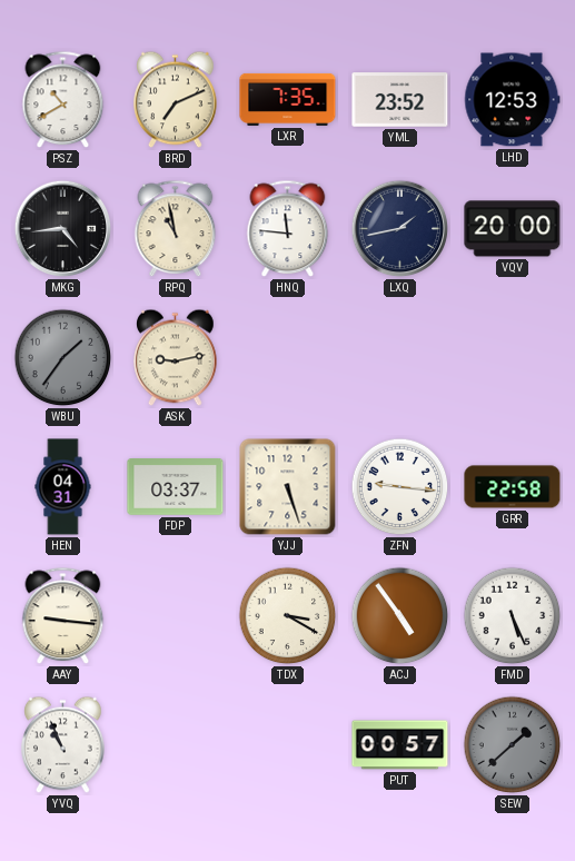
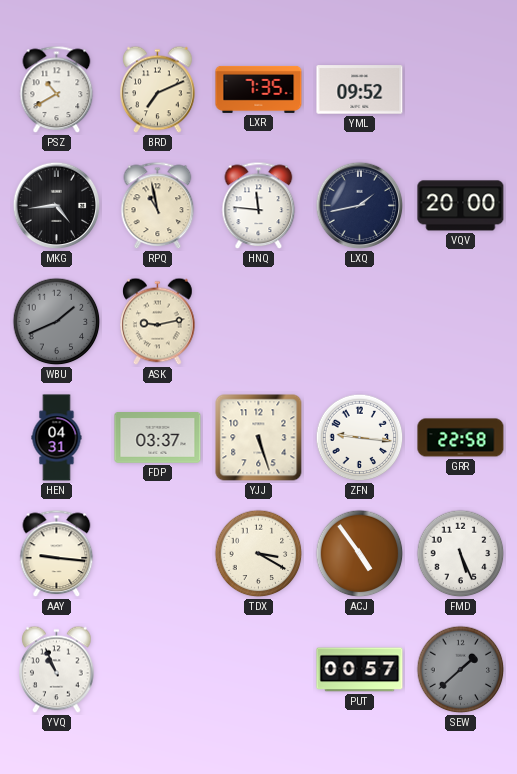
YML: 23:52 -> 09:52 (360, 90)
LHD: 12:53 -> none (513, 100)
WBU: 1:36 -> 1:41 (57, 322)
